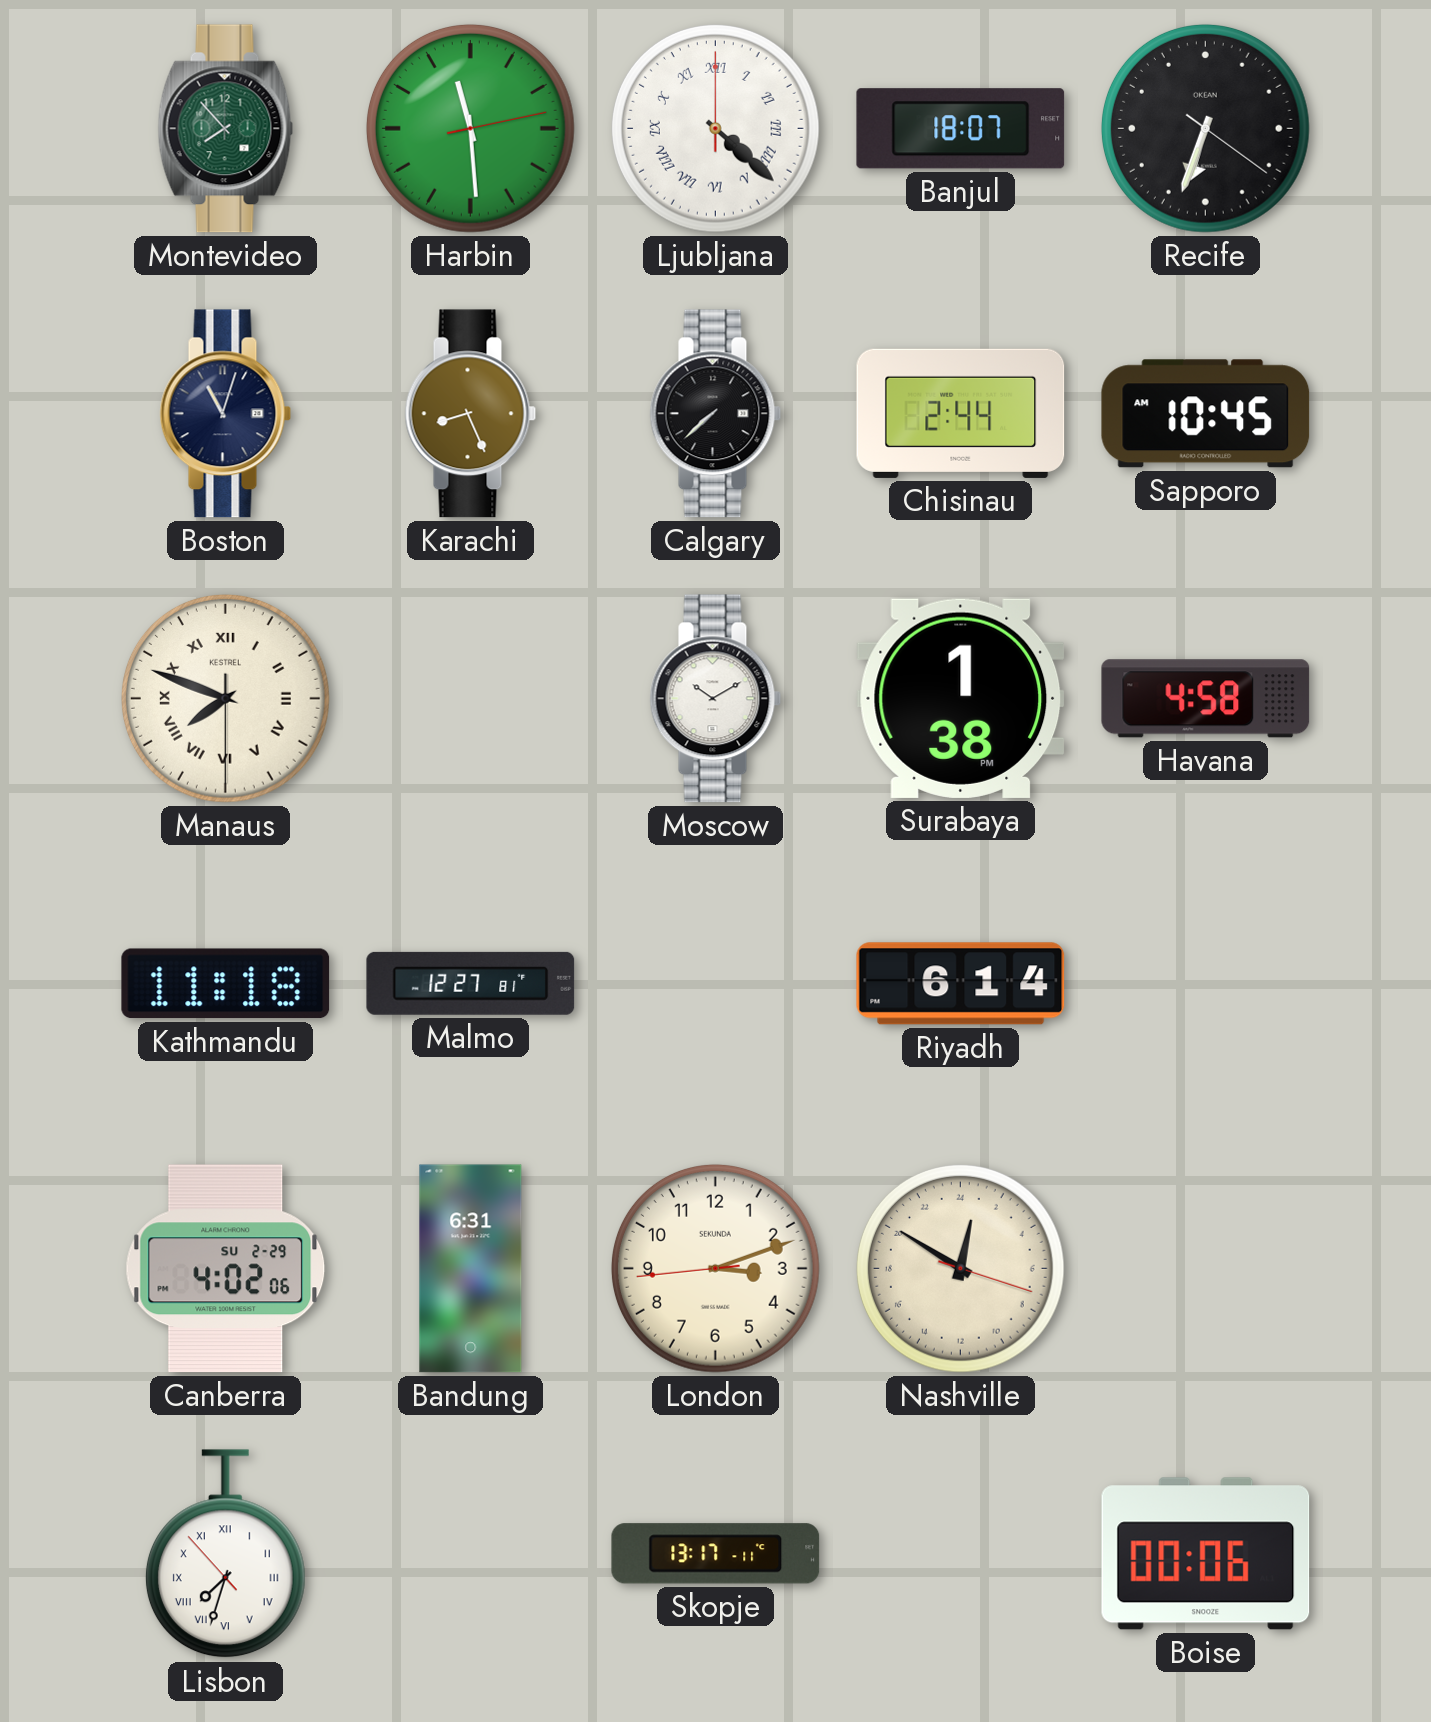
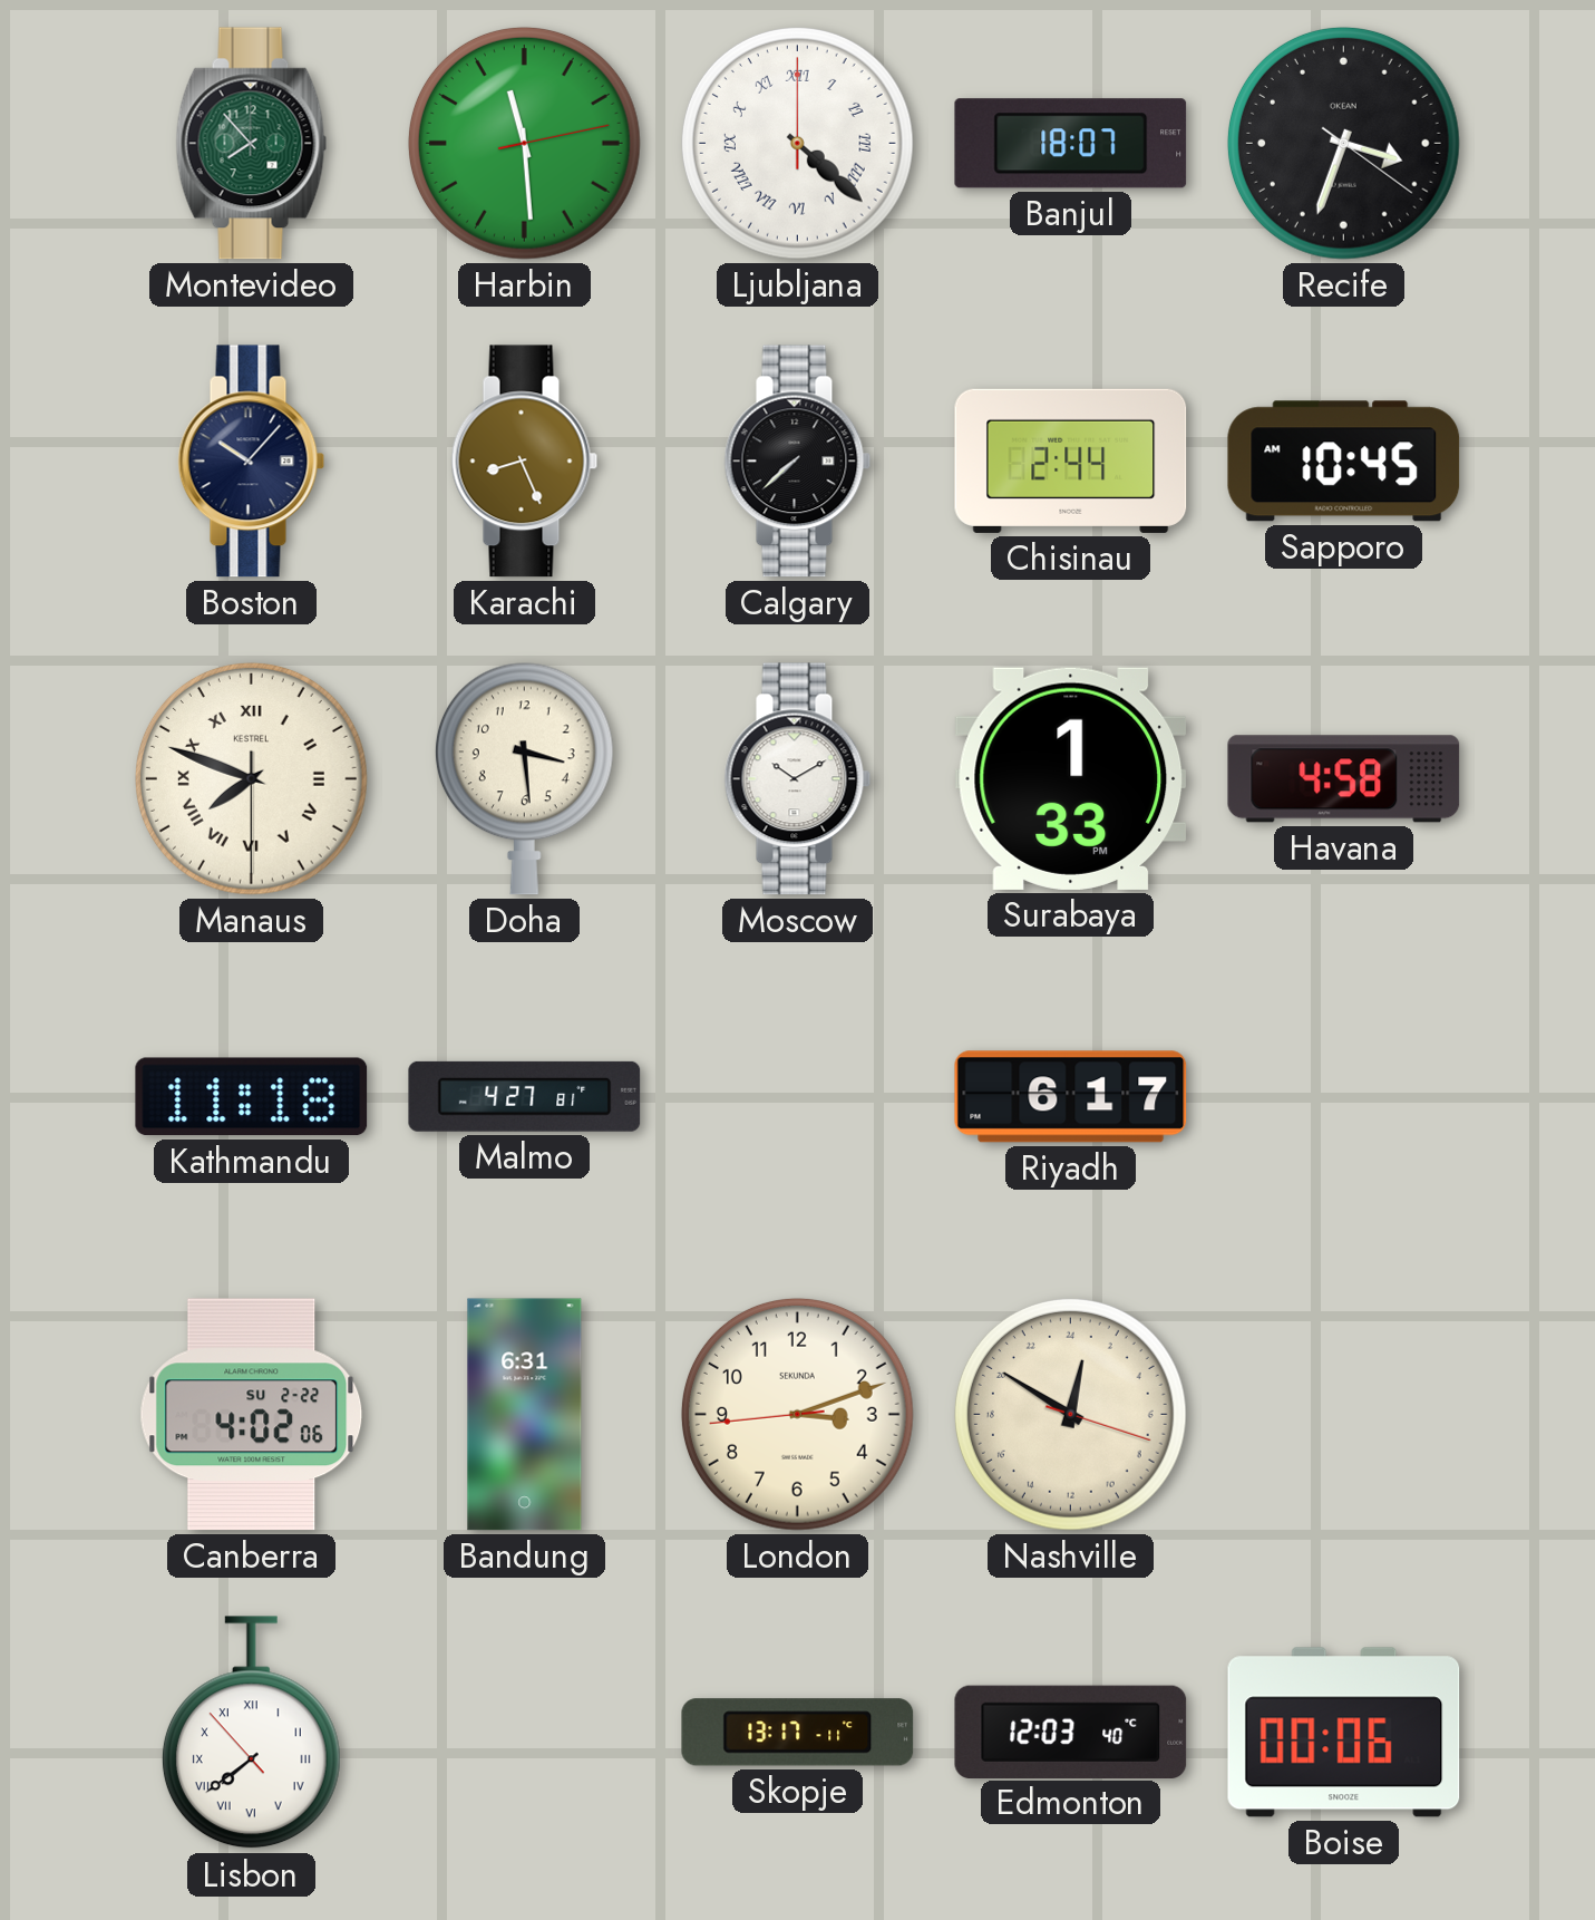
Recife: 6:33 -> 3:33 (1343, 143)
Boston: 11:03 -> 10:07 (252, 462)
Doha: none -> 3:29 (524, 778)
Surabaya: 1:38 -> 1:33 (1071, 778)
Malmo: 12:27 -> 4:27 (525, 1096)
Riyadh: 6:14 -> 6:17 (1071, 1097)
Canberra date: SU 2-29 -> SU 2-22 (252, 1415)
Lisbon: 7:32 -> 7:38 (251, 1733)
Edmonton: none -> 12:03 (1071, 1732)
